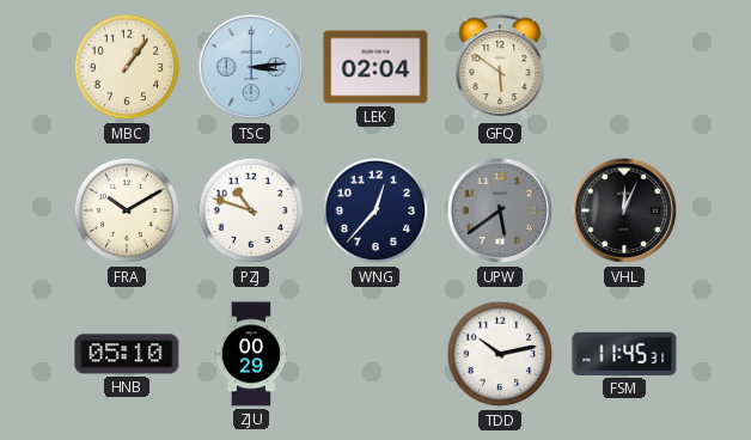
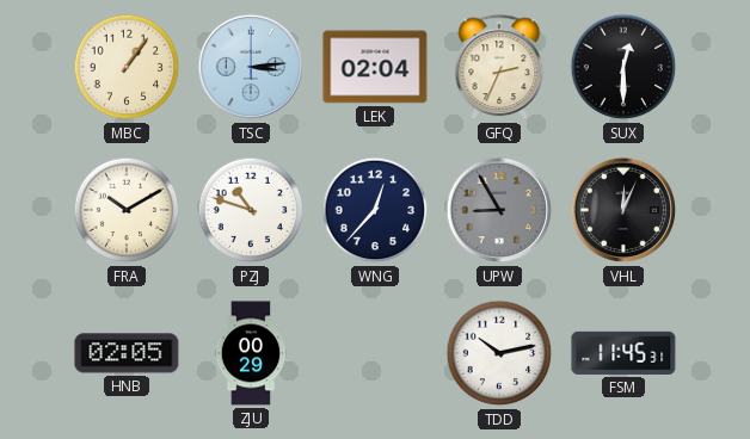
GFQ: 5:51 -> 2:34 (499, 68)
SUX: none -> 12:30 (623, 67)
UPW: 5:39 -> 8:55 (499, 210)
HNB: 05:10 -> 02:05 (127, 353)
